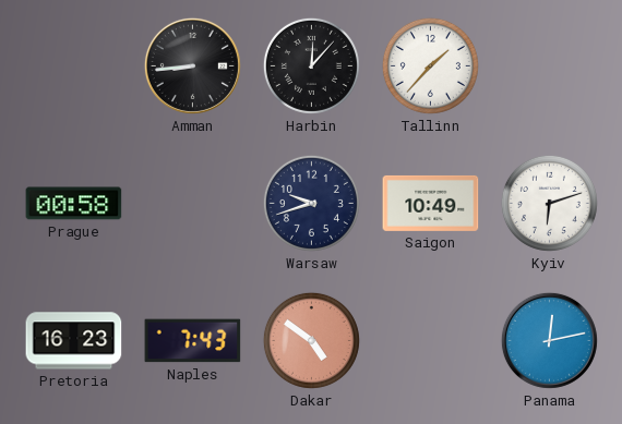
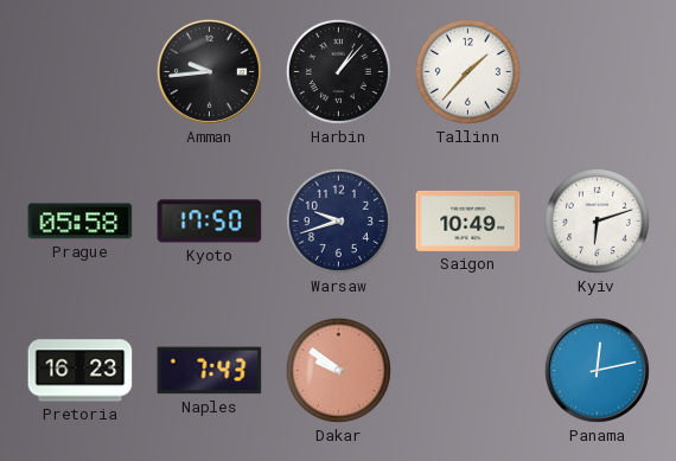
Amman: 8:44 -> 9:44 (209, 71)
Harbin: 12:07 -> 1:07 (338, 71)
Prague: 00:58 -> 05:58 (81, 222)
Kyoto: none -> 17:50 (210, 222)
Dakar: 4:51 -> 9:51 (338, 370)
